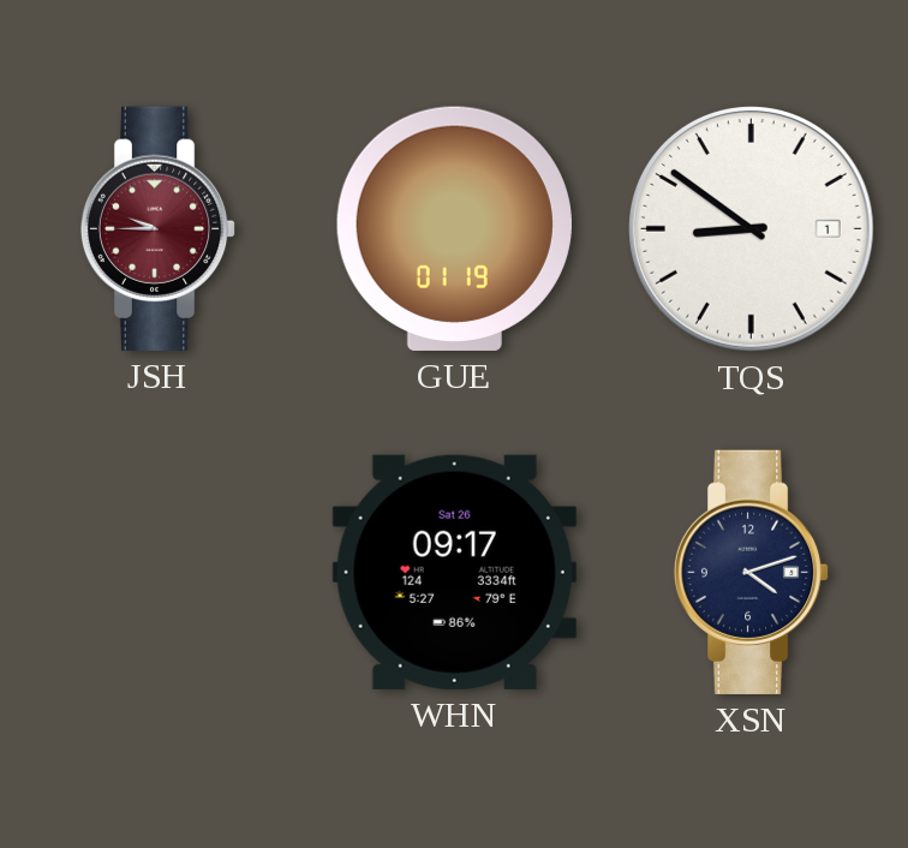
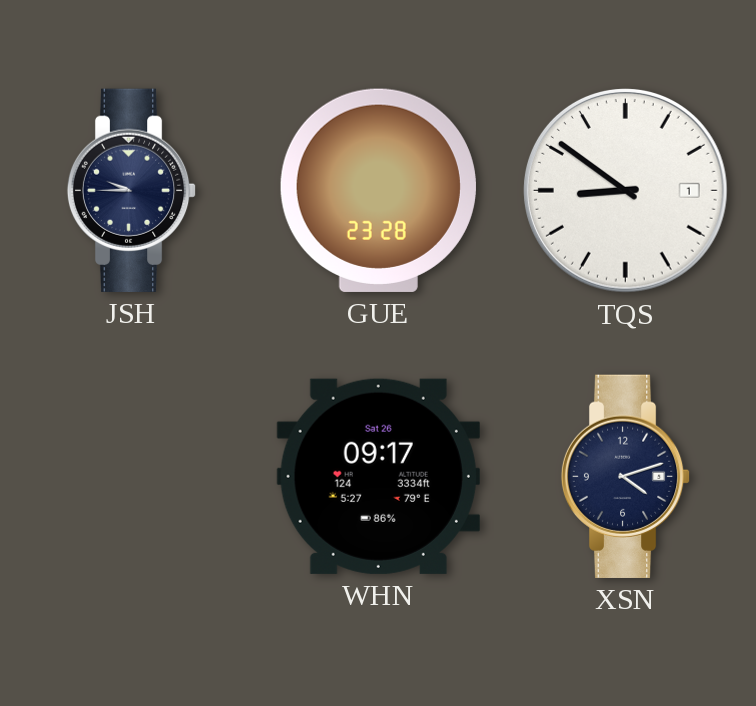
JSH dial: burgundy -> navy (132, 190)
GUE: 01:19 -> 23:28 (378, 190)
